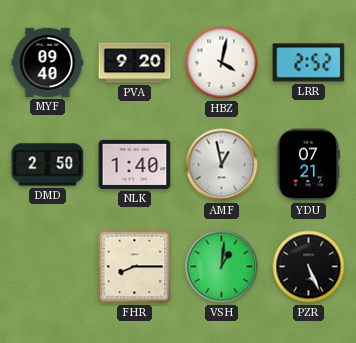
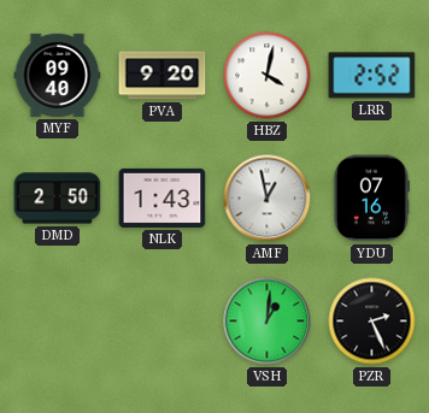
NLK: 1:40 -> 1:43 (163, 197)
YDU: 07:21 -> 07:16 (371, 199)
FHR: 8:15 -> none (135, 267)
PZR: 5:26 -> 2:26 (372, 321)
